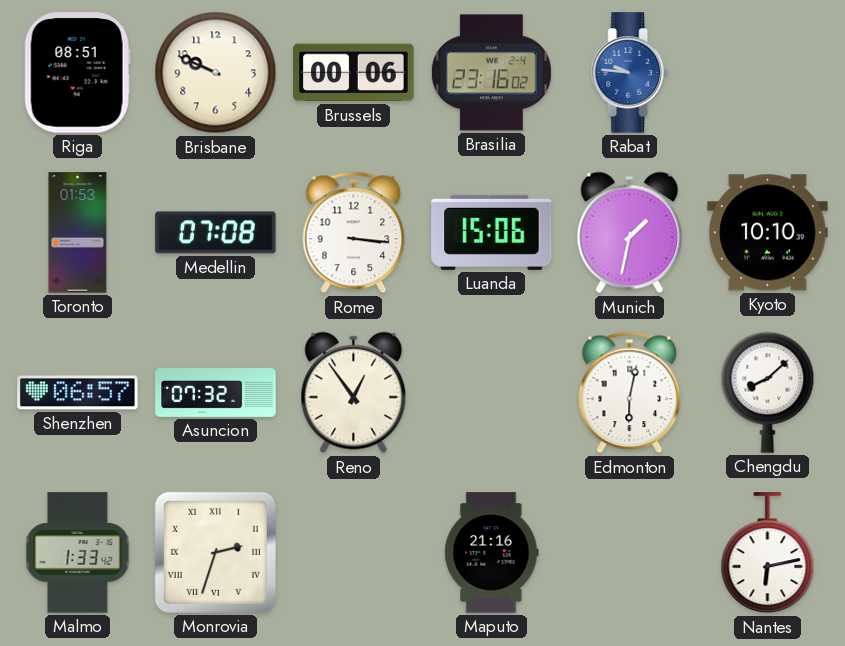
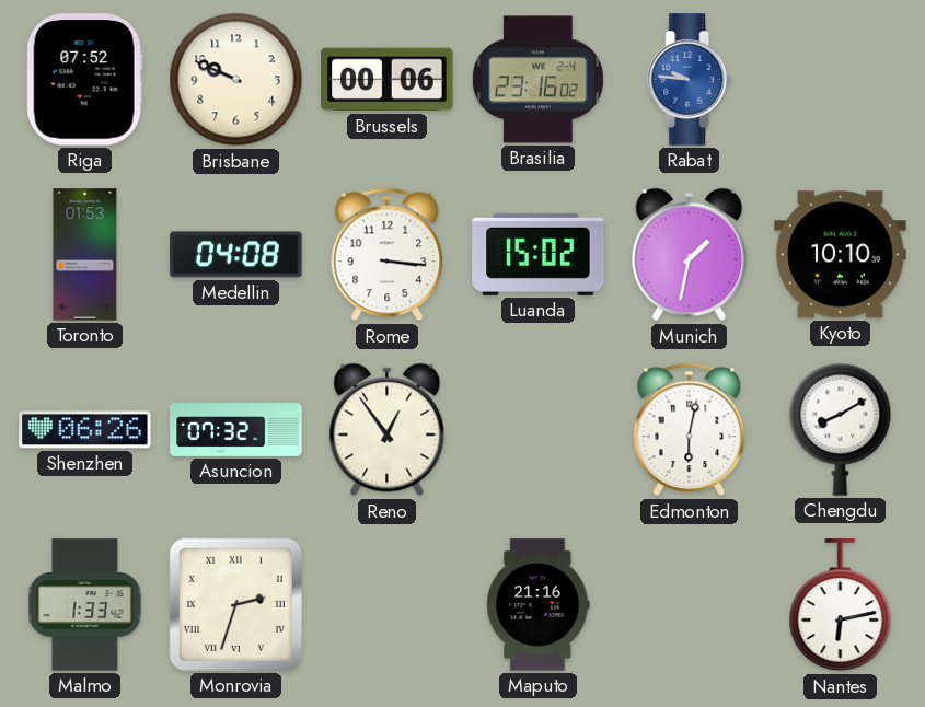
Riga: 08:51 -> 07:52 (84, 80)
Medellin: 07:08 -> 04:08 (236, 255)
Luanda: 15:06 -> 15:02 (539, 254)
Shenzhen: 06:57 -> 06:26 (85, 430)
Chengdu: 8:08 -> 8:10 (841, 429)
